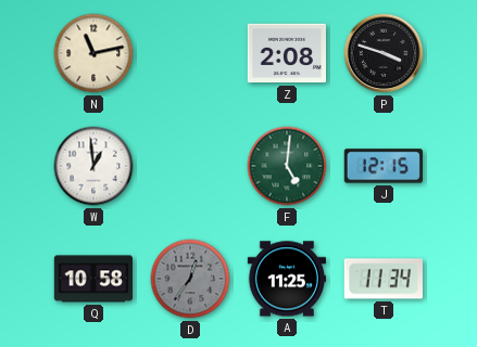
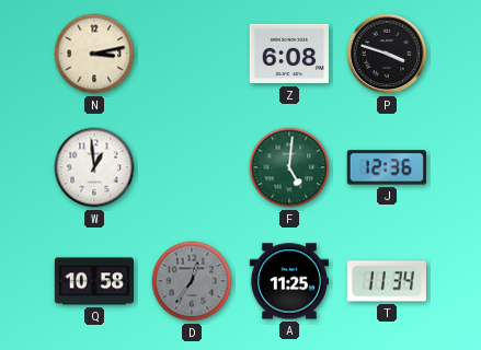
N: 11:13 -> 3:13 (94, 54)
Z: 2:08 -> 6:08 (288, 54)
J: 12:15 -> 12:36 (387, 167)
